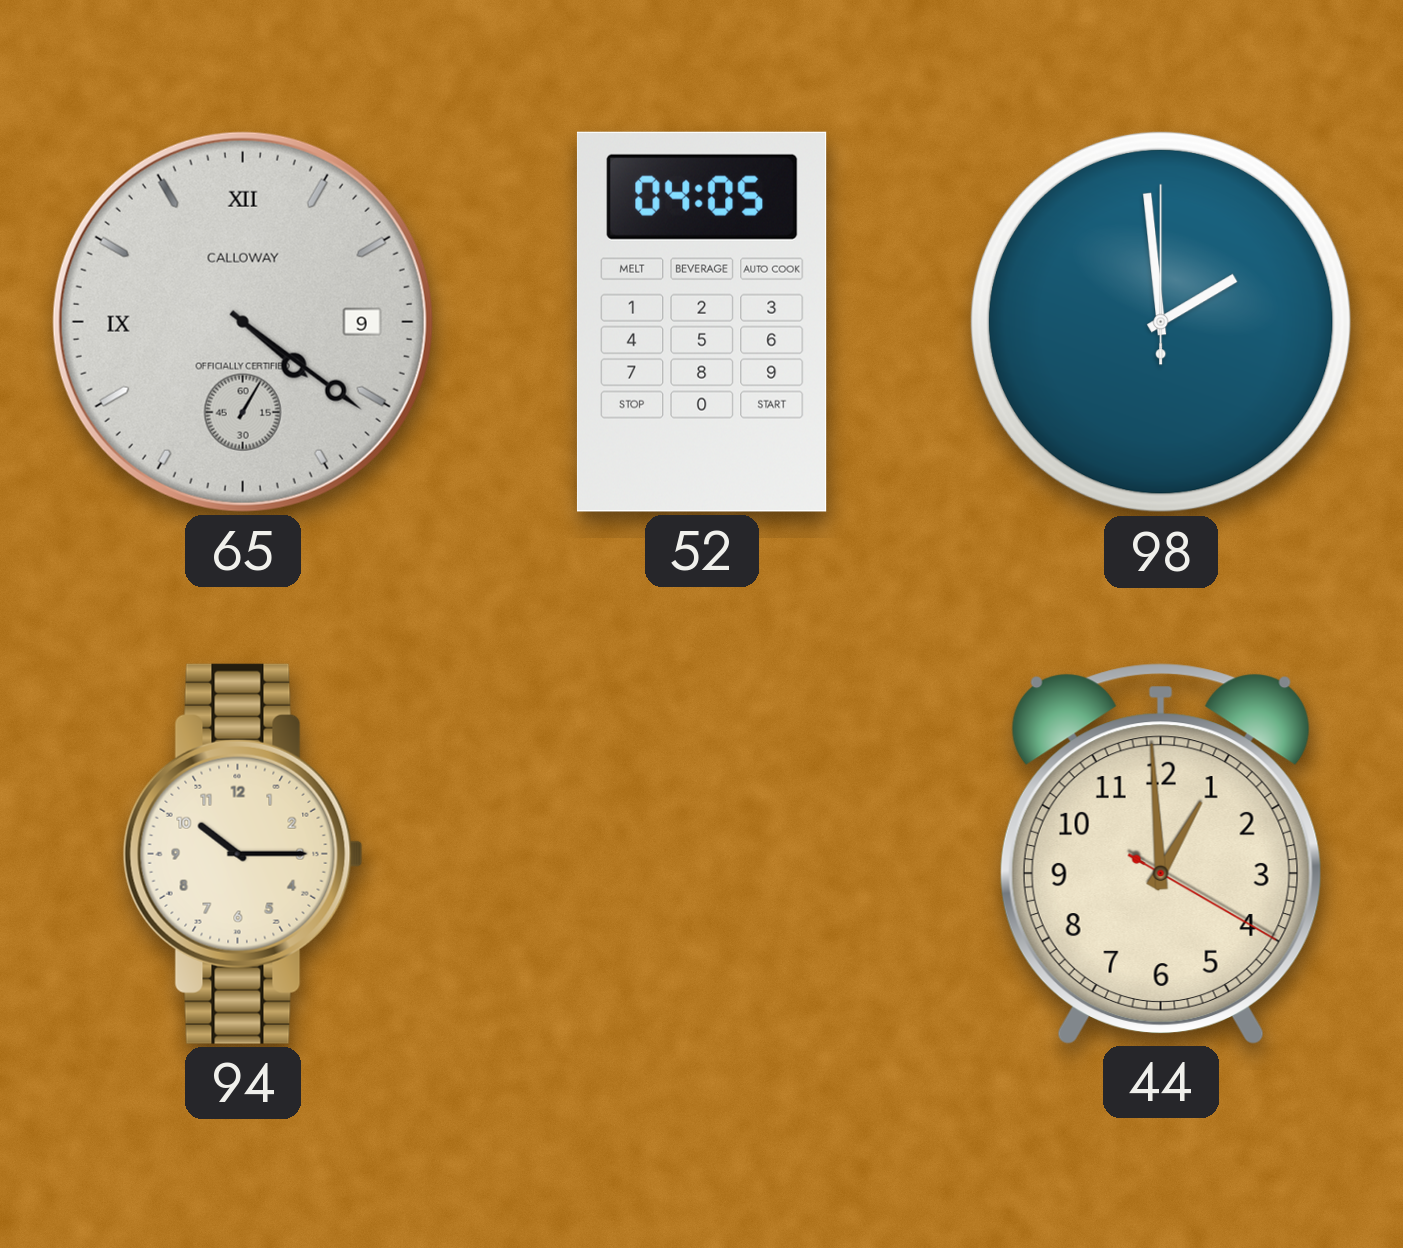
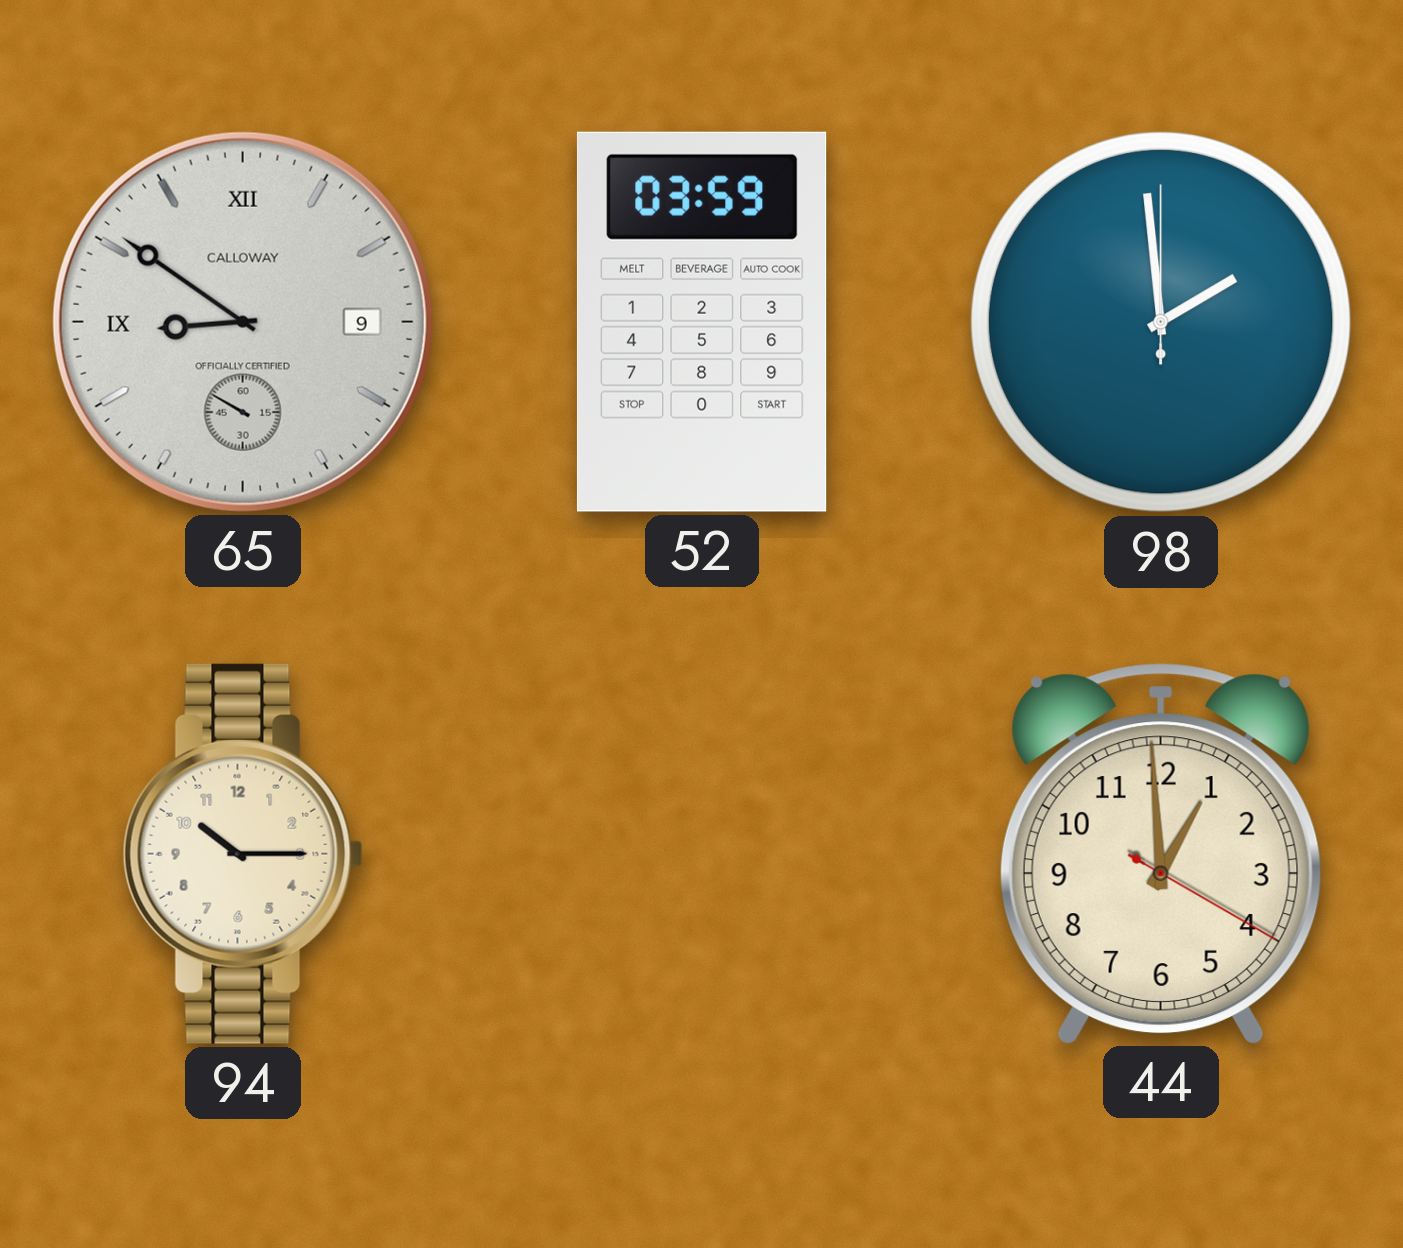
65: 4:21 -> 8:50 (243, 322)
52: 04:05 -> 03:59 (702, 322)
